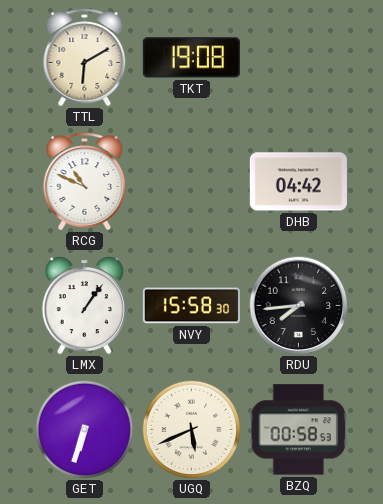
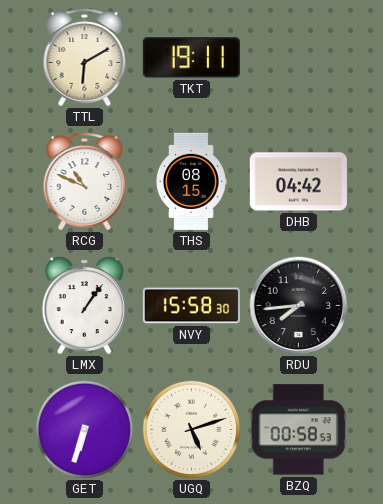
TKT: 19:08 -> 19:11 (191, 58)
THS: none -> 08:15 (191, 181)
UGQ: 5:41 -> 5:12 (191, 429)
